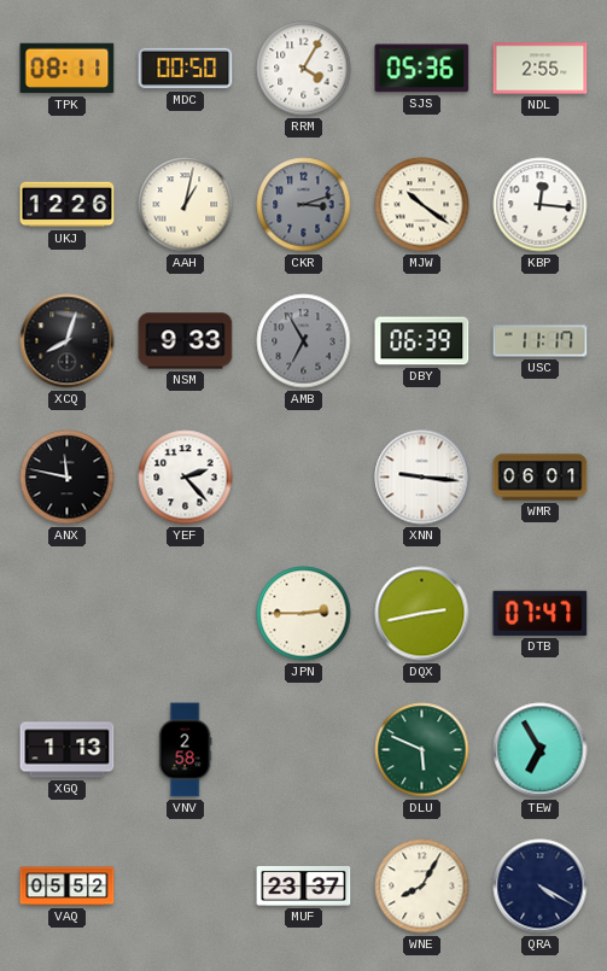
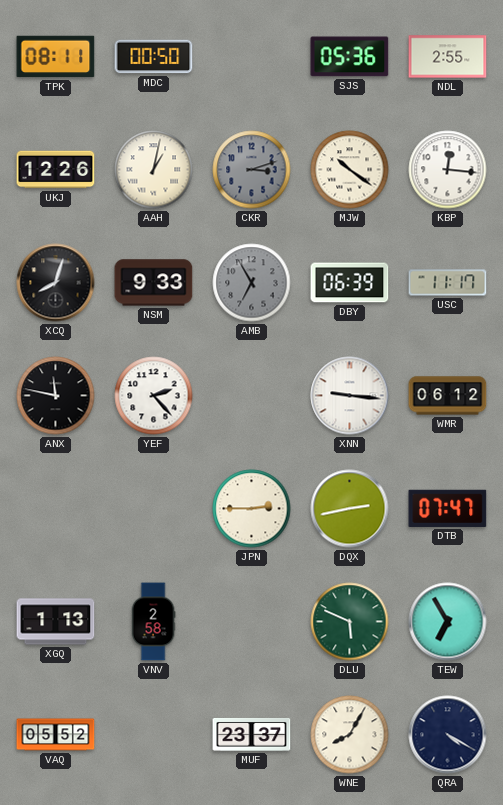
RRM: 4:05 -> none (304, 69)
WMR: 06:01 -> 06:12 (448, 396)
